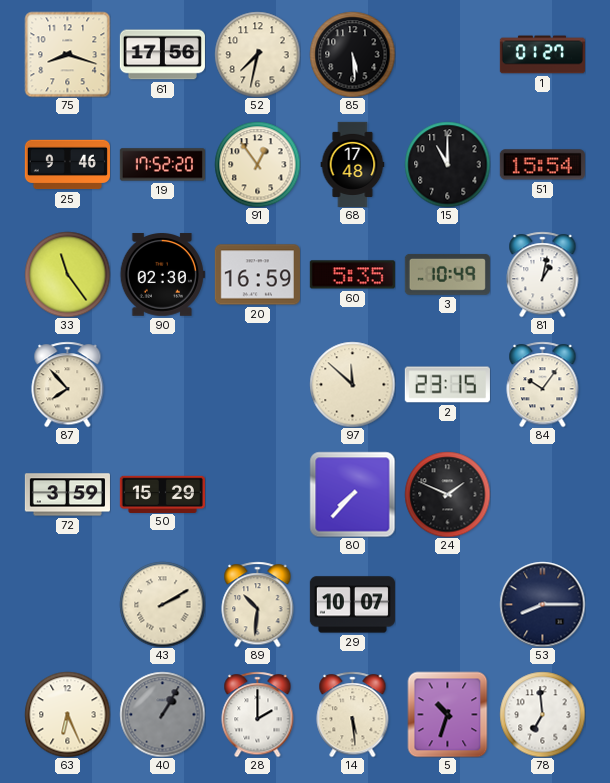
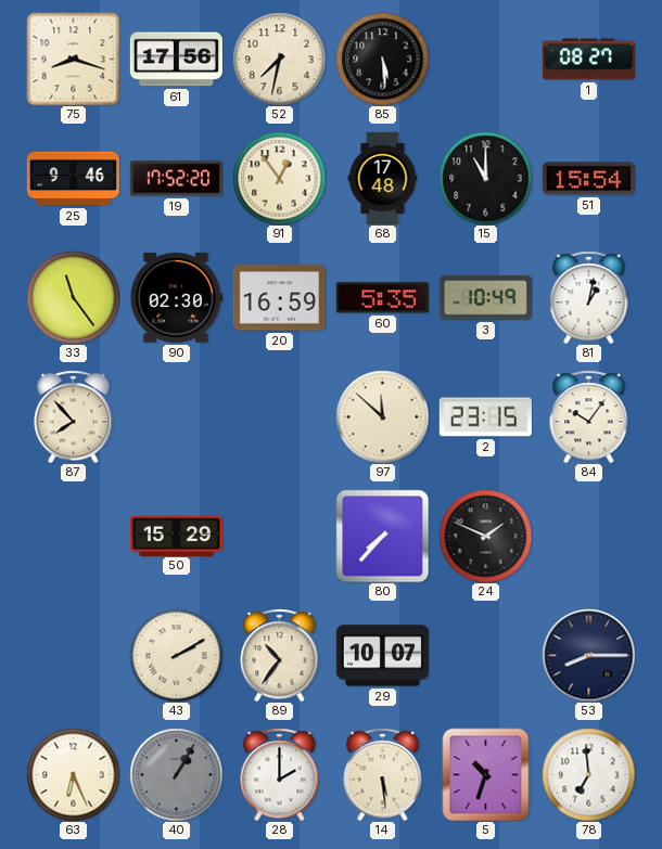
1: 01:27 -> 08:27 (588, 60)
72: 3:59 -> none (67, 495)
89: 10:31 -> 10:36 (280, 655)
